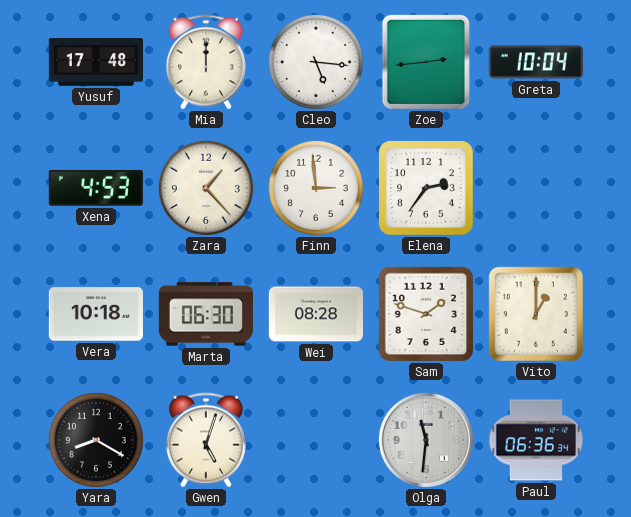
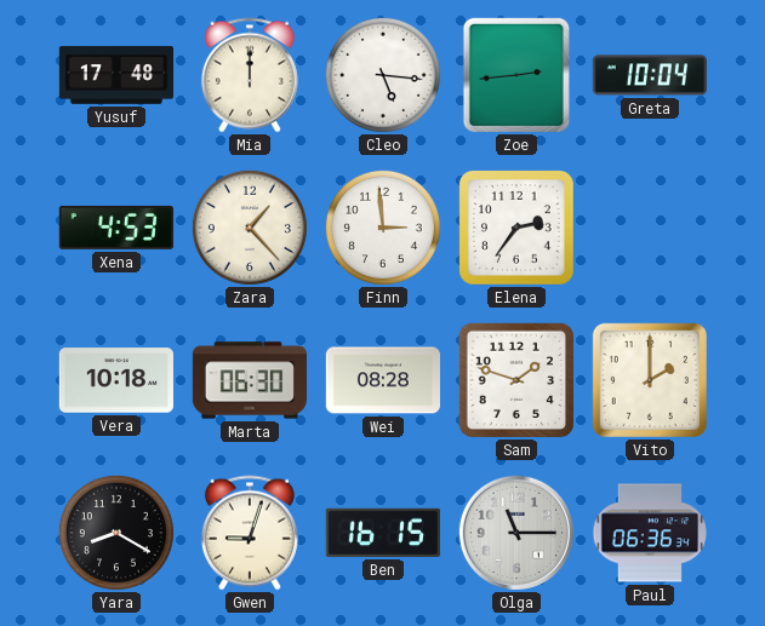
Vito: 1:00 -> 2:00 (650, 380)
Gwen: 5:03 -> 9:03 (250, 533)
Ben: none -> 16:15 (383, 533)
Olga: 11:31 -> 11:15 (516, 533)
